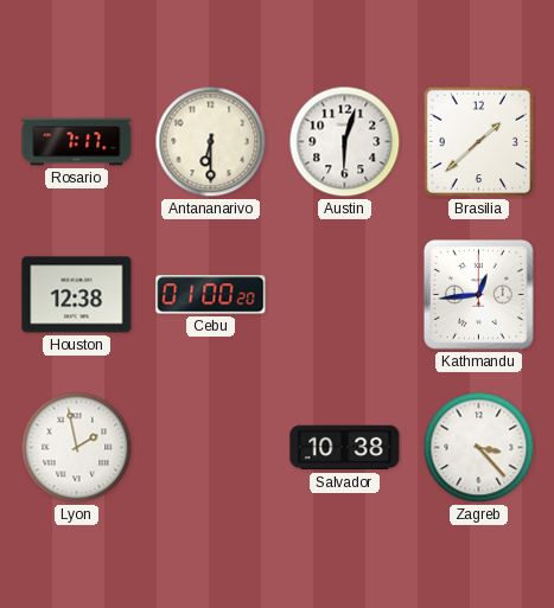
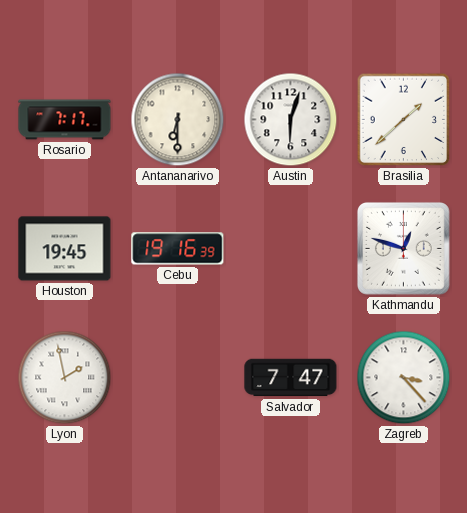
Houston: 12:38 -> 19:45 (65, 249)
Cebu: 01:00 -> 19:16 (178, 249)
Kathmandu: 12:44 -> 12:48 (403, 248)
Salvador: 10:38 -> 7:47 (291, 378)
